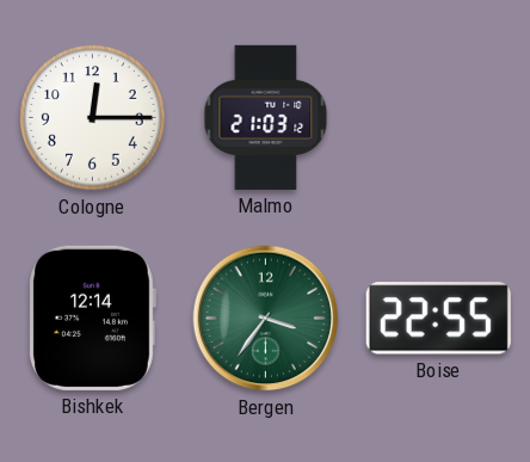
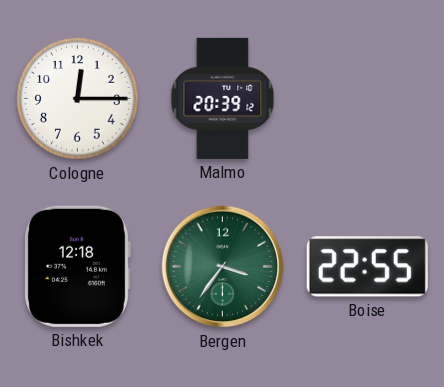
Malmo: 21:03 -> 20:39 (223, 98)
Bishkek: 12:14 -> 12:18 (77, 266)
